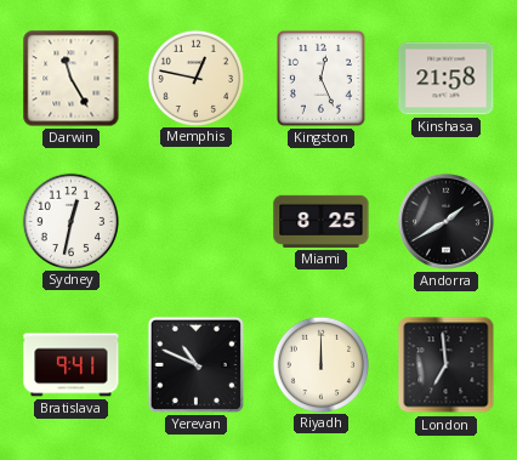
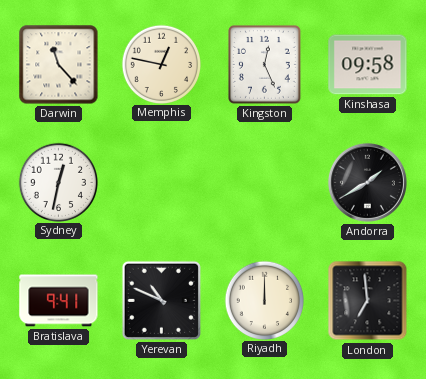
Darwin: 11:25 -> 11:23 (59, 65)
Kinshasa: 21:58 -> 09:58 (368, 65)
Miami: 8:25 -> none (322, 221)
